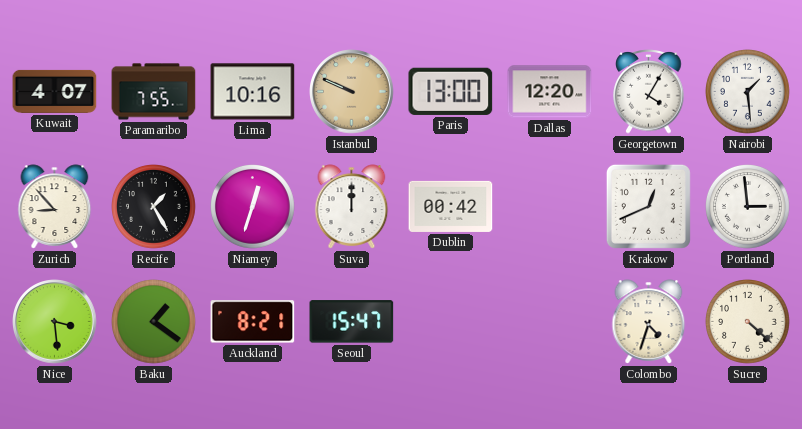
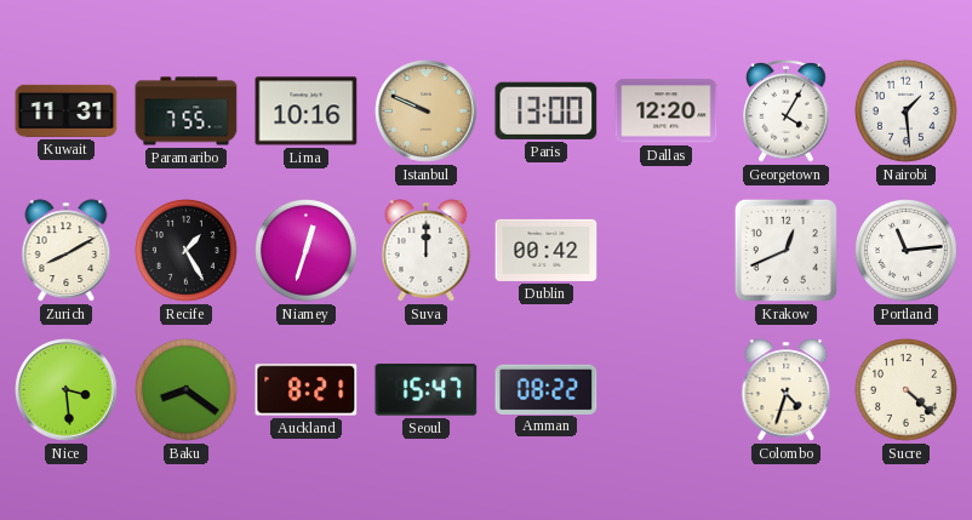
Kuwait: 4:07 -> 11:31 (67, 110)
Zurich: 8:53 -> 8:10 (67, 251)
Portland: 2:59 -> 11:14 (907, 251)
Baku: 1:21 -> 8:21 (187, 390)
Amman: none -> 08:22 (547, 389)
